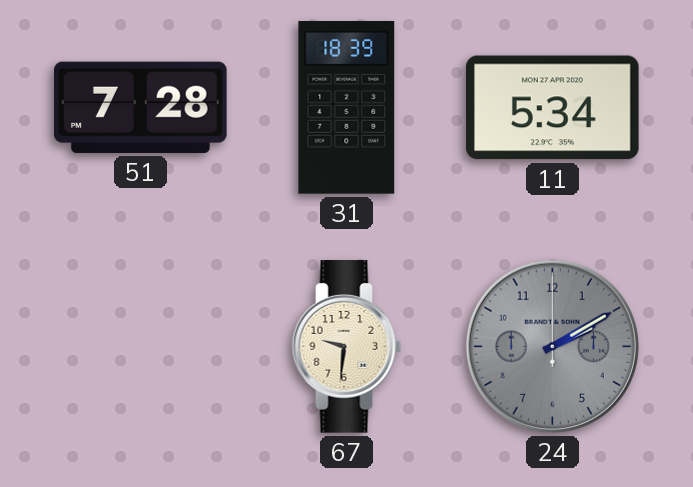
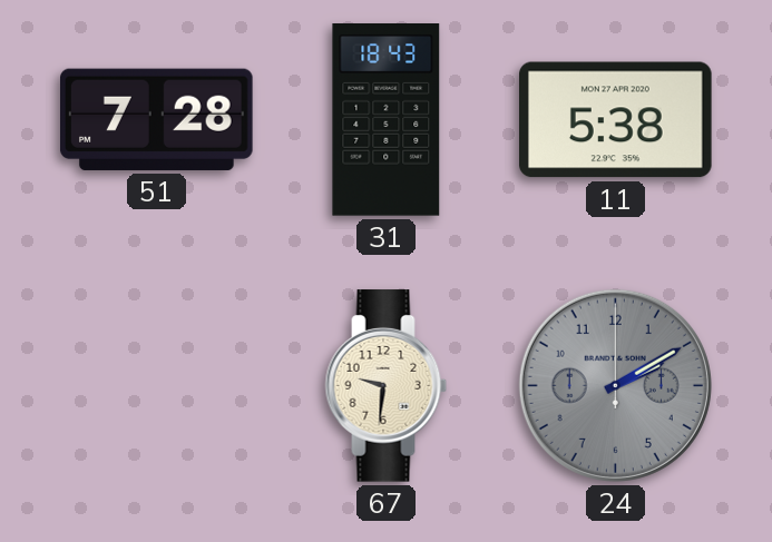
31: 18:39 -> 18:43 (387, 120)
11: 5:34 -> 5:38 (616, 120)
